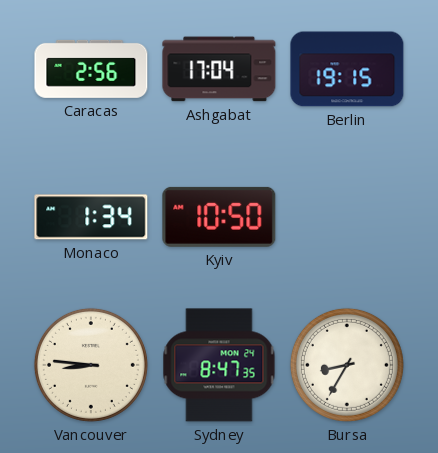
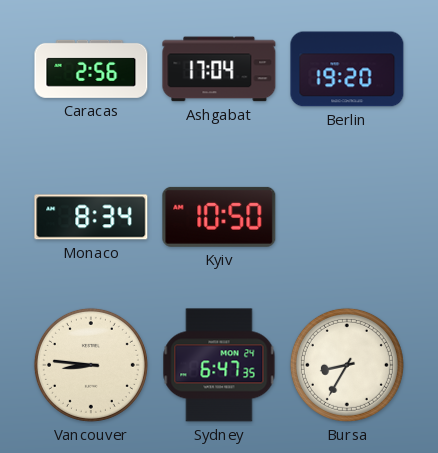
Berlin: 19:15 -> 19:20 (347, 69)
Monaco: 1:34 -> 8:34 (91, 217)
Sydney: 8:47 -> 6:47 (219, 365)
